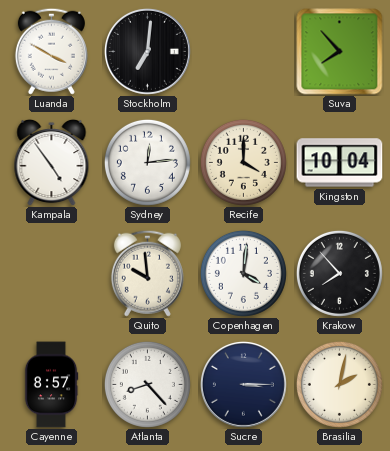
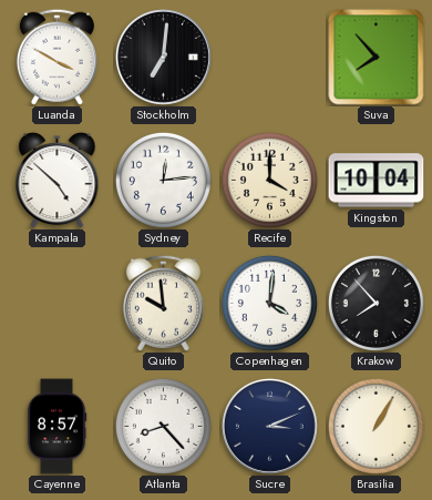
Kampala: 4:54 -> 4:52 (58, 180)
Sucre: 3:15 -> 3:11 (269, 426)
Brasilia: 2:02 -> 1:05 (376, 426)
